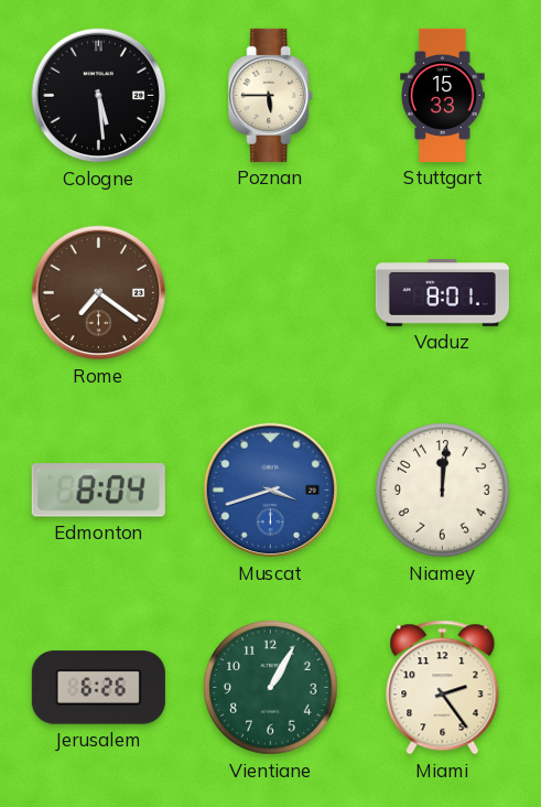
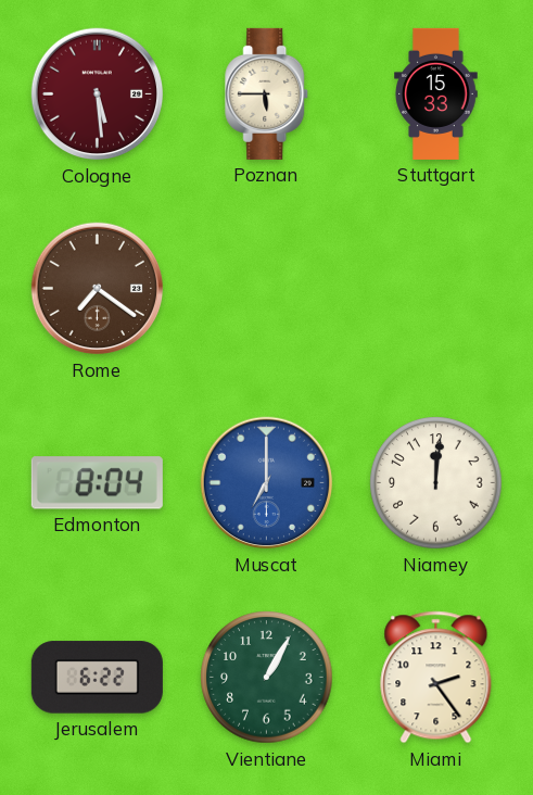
Cologne dial: black -> burgundy (98, 94)
Vaduz: 8:01 -> none (442, 293)
Muscat: 3:42 -> 7:00 (267, 483)
Jerusalem: 6:26 -> 6:22 (97, 678)
